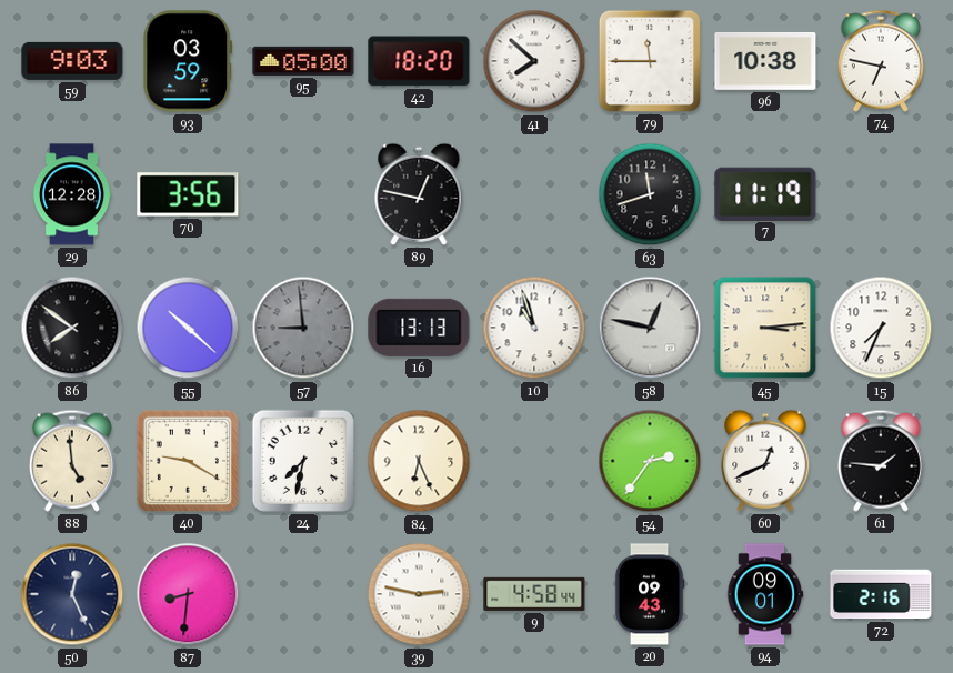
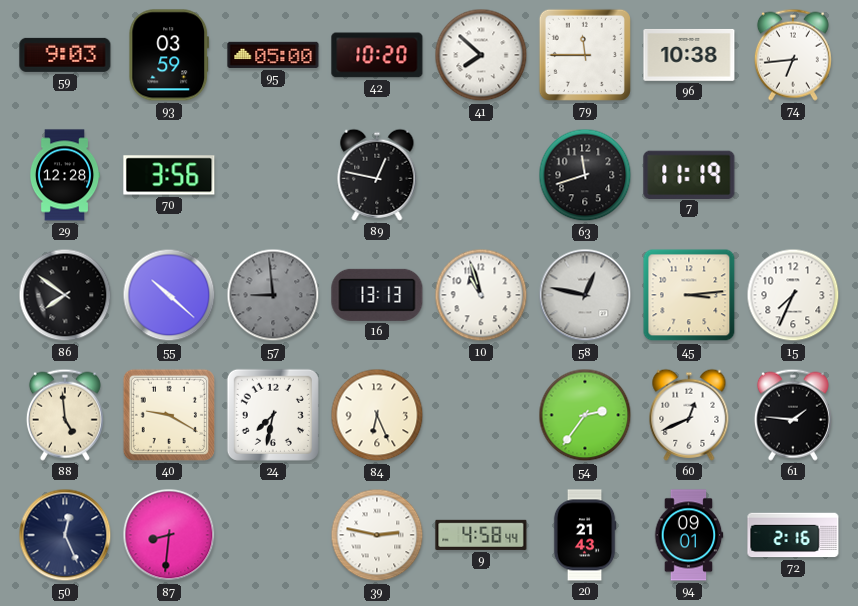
42: 18:20 -> 10:20 (377, 55)
74: 6:47 -> 6:44 (793, 55)
20: 09:43 -> 21:43 (585, 535)
